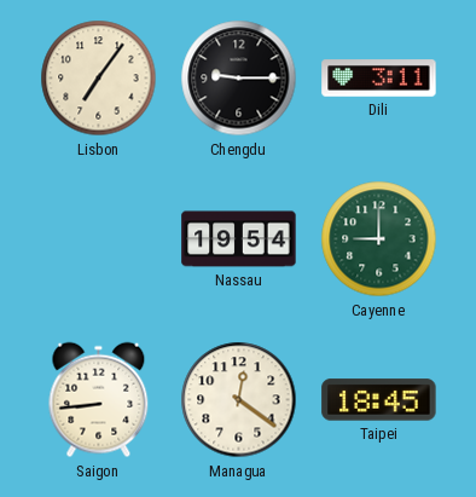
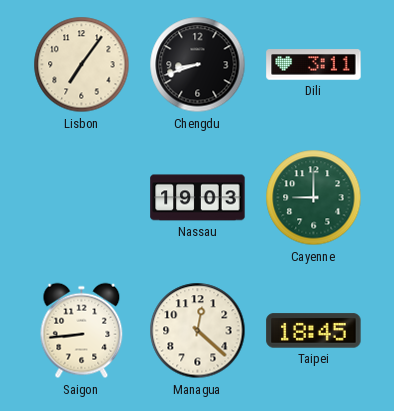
Chengdu: 9:15 -> 8:42 (198, 65)
Nassau: 19:54 -> 19:03 (198, 198)
Managua: 12:21 -> 12:22 (198, 331)
